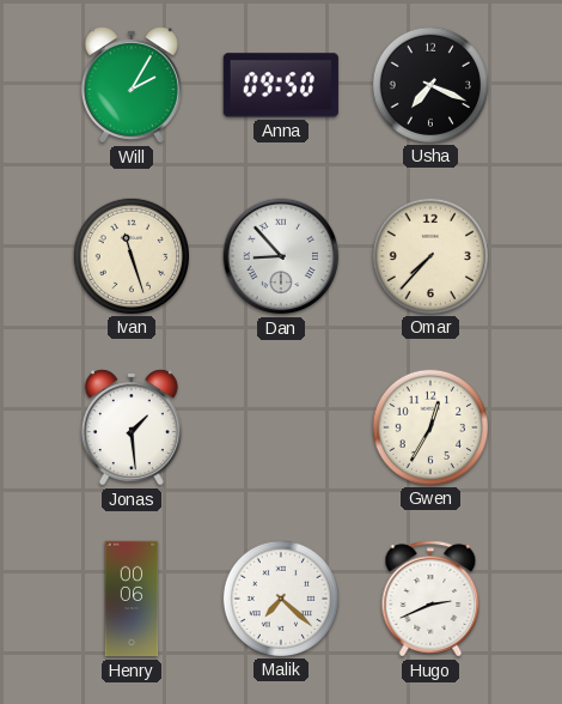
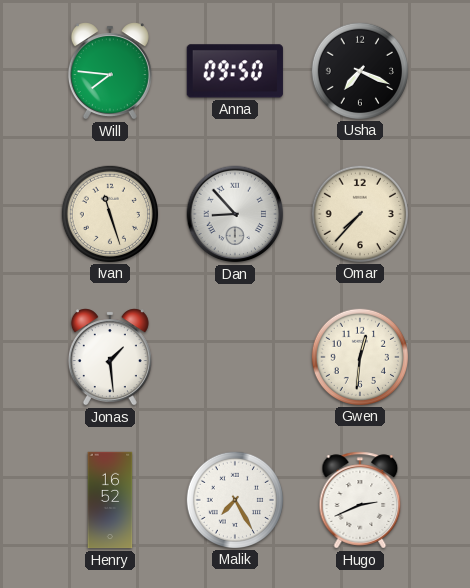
Will: 2:05 -> 7:46 (110, 71)
Gwen: 12:35 -> 12:31 (359, 356)
Henry: 00:06 -> 16:52 (110, 500)
Malik: 7:22 -> 7:25 (234, 499)
